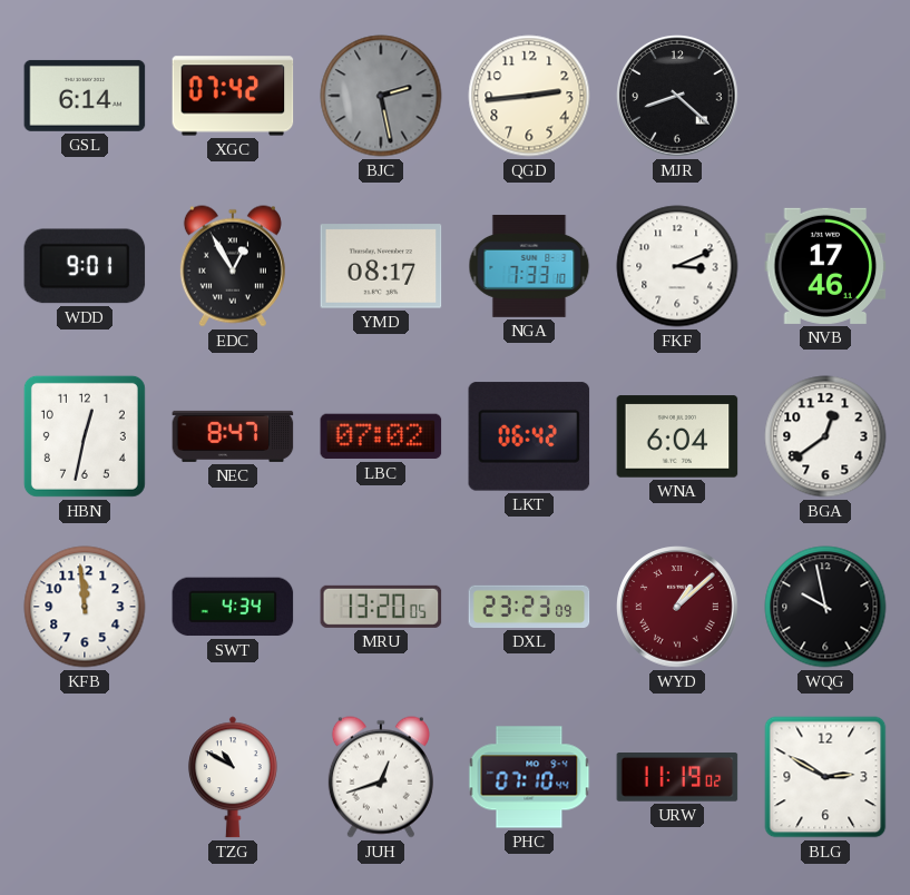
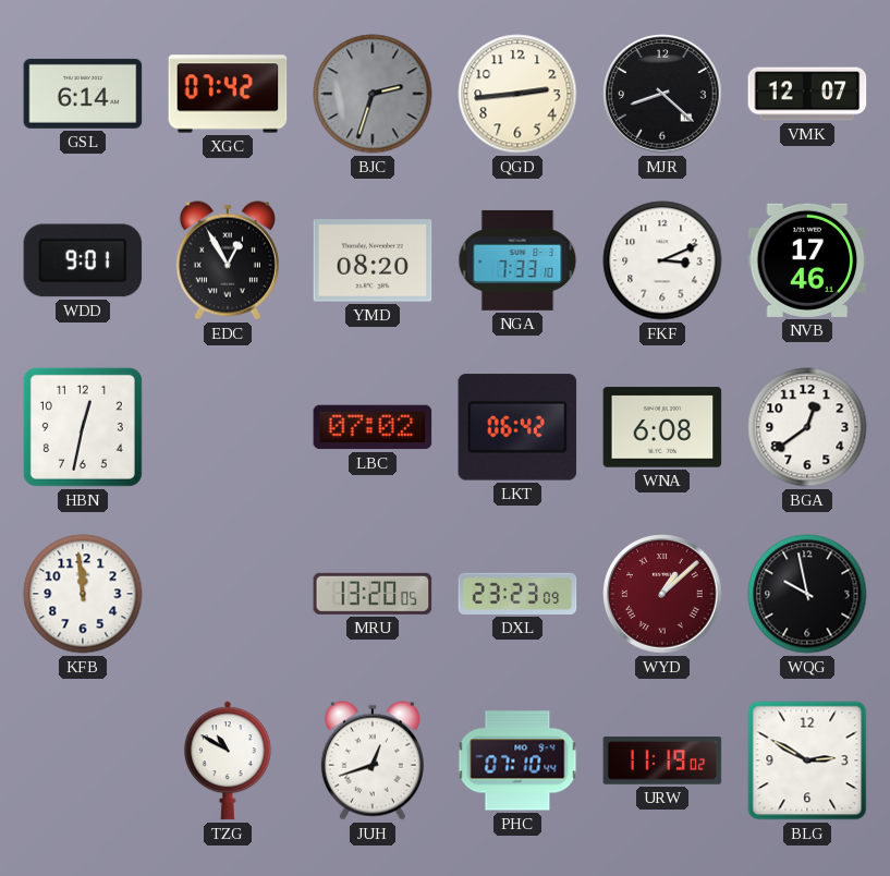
BJC: 2:28 -> 2:33 (373, 94)
VMK: none -> 12:07 (807, 94)
YMD: 08:17 -> 08:20 (373, 260)
NEC: 8:47 -> none (233, 436)
WNA: 6:04 -> 6:08 (662, 427)
SWT: 4:34 -> none (233, 607)
